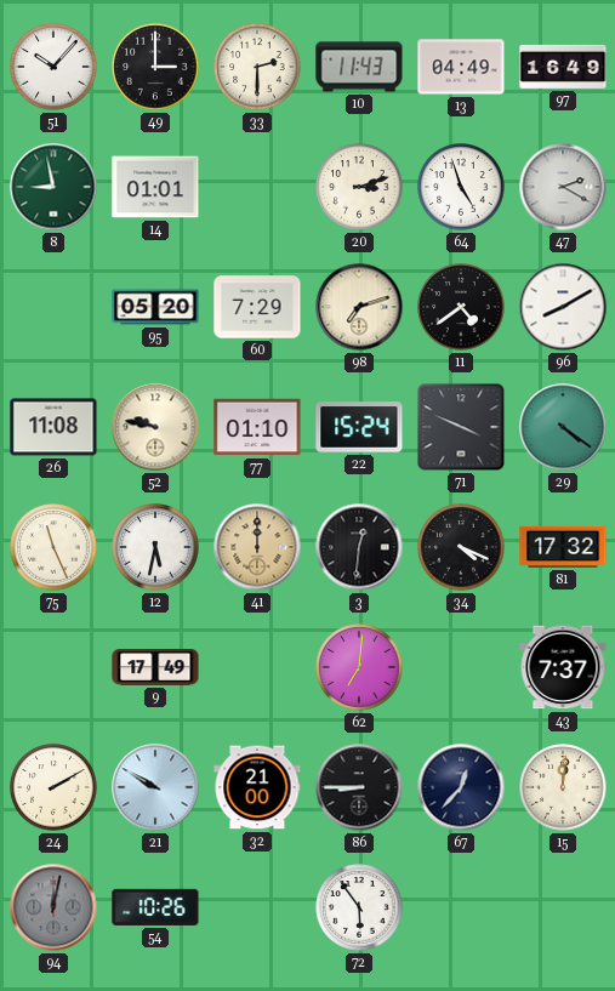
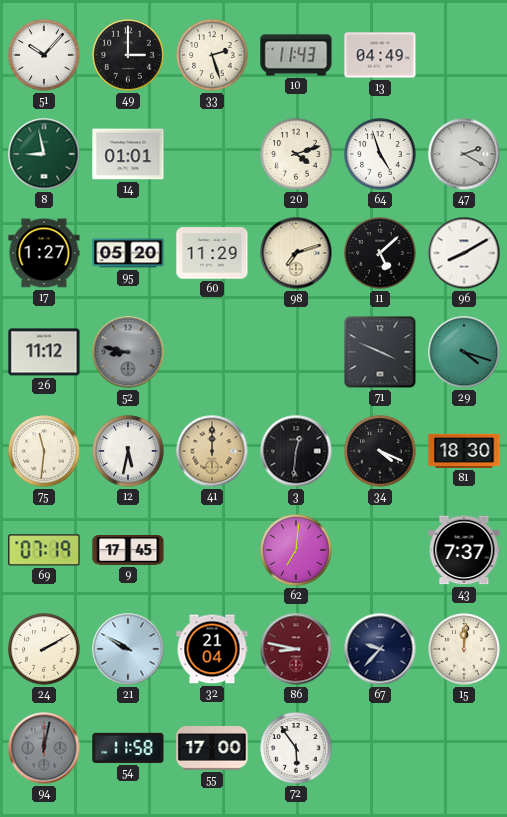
33: 2:30 -> 2:27 (212, 55)
97: 16:49 -> none (563, 67)
20: 3:12 -> 4:12 (296, 154)
17: none -> 1:27 (44, 253)
60: 7:29 -> 11:29 (212, 253)
11: 4:39 -> 5:08 (380, 253)
26: 11:08 -> 11:12 (44, 352)
52: 9:47 -> 8:47 (128, 352)
52 dial: cream -> grey (128, 352)
77: 01:10 -> none (257, 427)
22: 15:24 -> none (359, 427)
29: 4:21 -> 4:18 (464, 352)
75: 11:26 -> 11:31 (44, 451)
81: 17:32 -> 18:30 (464, 451)
69: none -> 07:19 (44, 550)
9: 17:49 -> 17:45 (128, 551)
32: 21:00 -> 21:04 (212, 649)
86: 8:45 -> 8:47 (296, 649)
86 dial: black -> burgundy (296, 649)
67: 12:37 -> 9:37 (380, 649)
54: 10:26 -> 11:58 (128, 748)
55: none -> 17:00 (212, 749)
